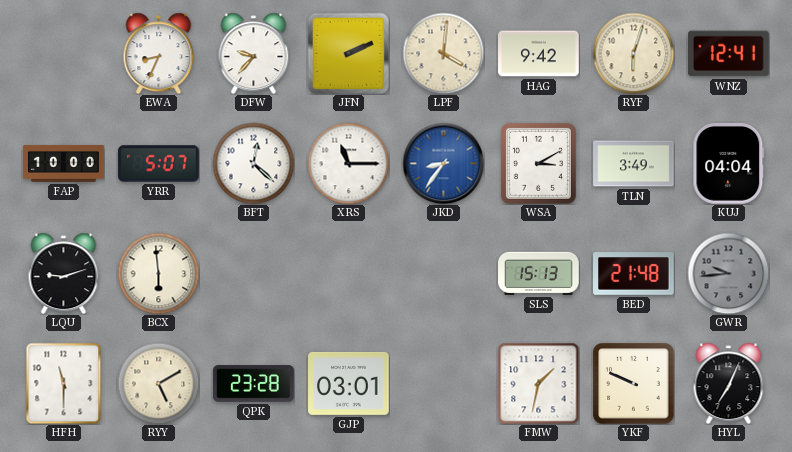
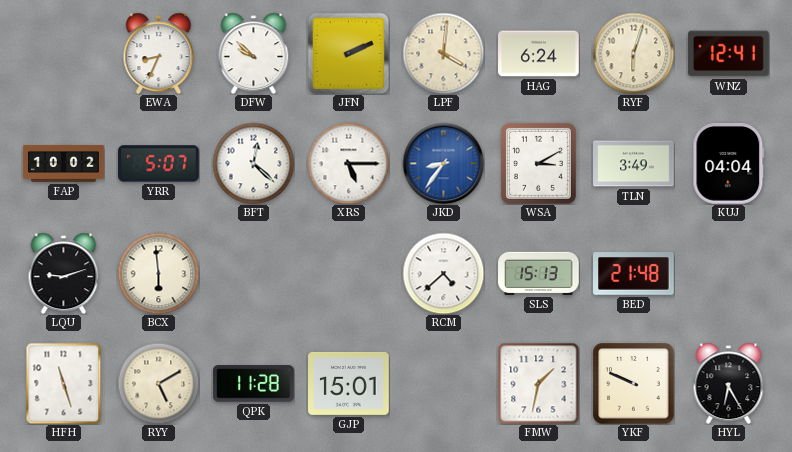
DFW: 9:37 -> 9:52 (254, 53)
HAG: 9:42 -> 6:24 (539, 54)
FAP: 10:00 -> 10:02 (64, 163)
XRS: 11:15 -> 5:15 (348, 163)
RCM: none -> 4:38 (443, 273)
GWR: 9:44 -> none (728, 273)
HFH: 11:30 -> 11:27 (64, 383)
QPK: 23:28 -> 11:28 (254, 384)
GJP: 03:01 -> 15:01 (349, 383)
HYL: 7:04 -> 6:25 (729, 383)
